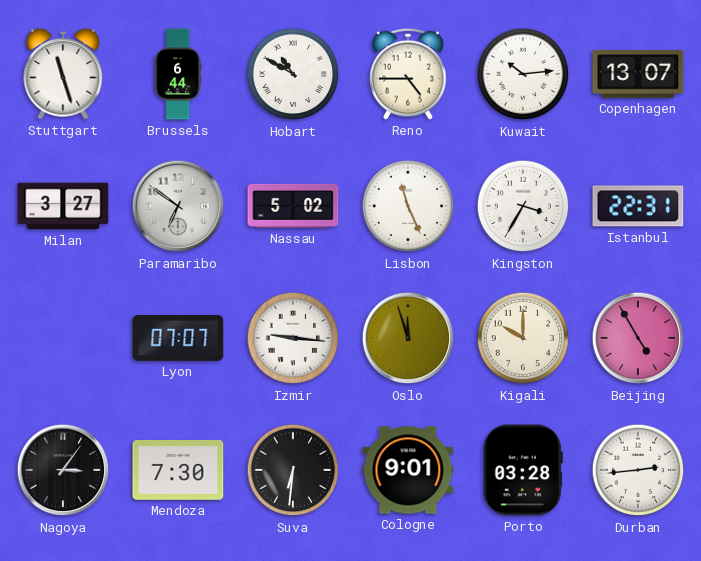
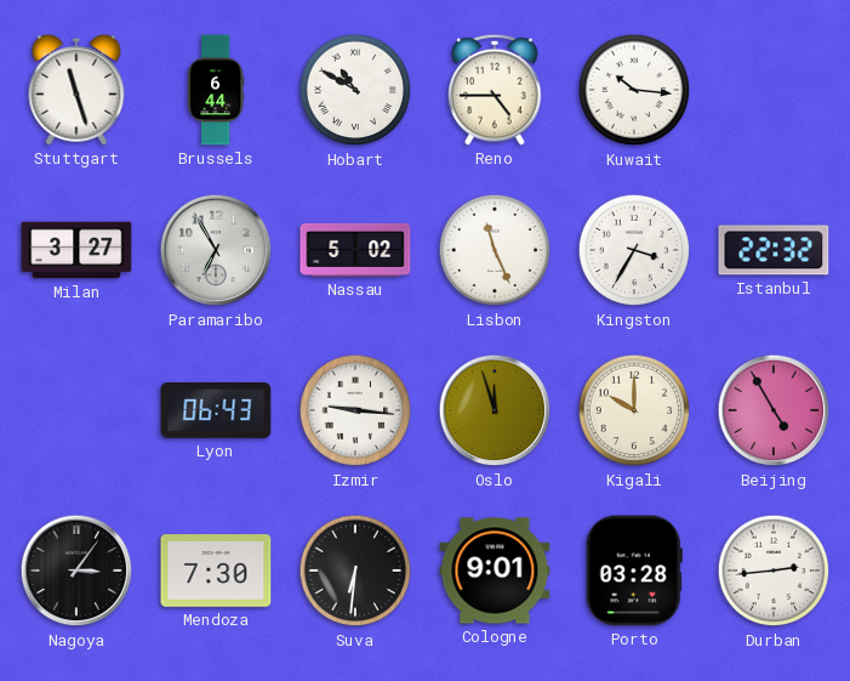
Kuwait: 10:14 -> 10:16 (634, 90)
Copenhagen: 13:07 -> none (638, 75)
Paramaribo: 6:51 -> 6:55 (216, 250)
Istanbul: 22:31 -> 22:32 (774, 250)
Lyon: 07:07 -> 06:43 (216, 412)
